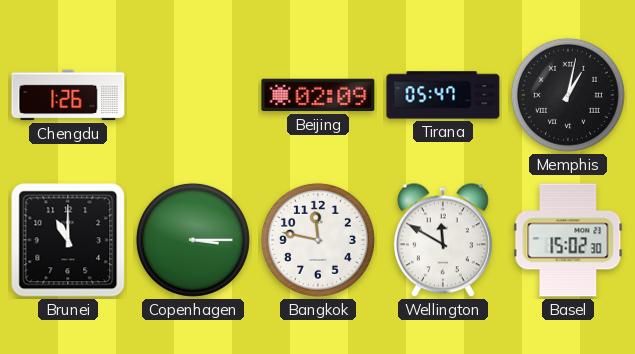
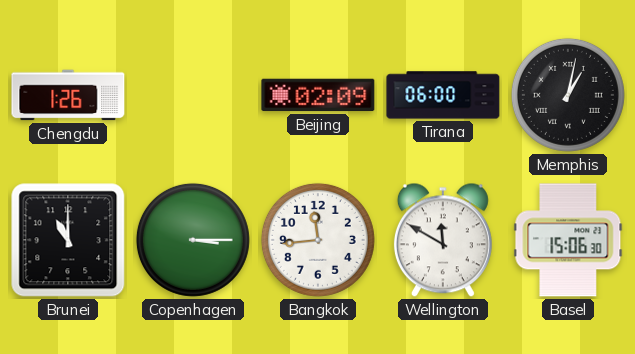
Tirana: 05:47 -> 06:00 (443, 95)
Bangkok: 11:47 -> 11:44 (318, 240)
Basel: 15:02 -> 15:06 (568, 240)
